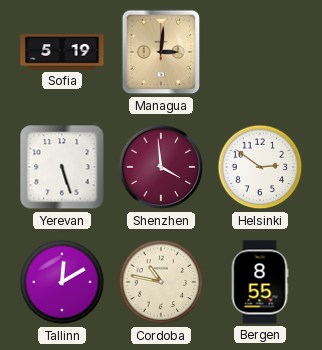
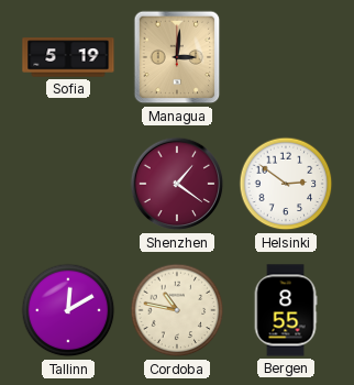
Yerevan: 5:27 -> none (62, 167)
Shenzhen: 3:59 -> 1:21 (177, 184)
